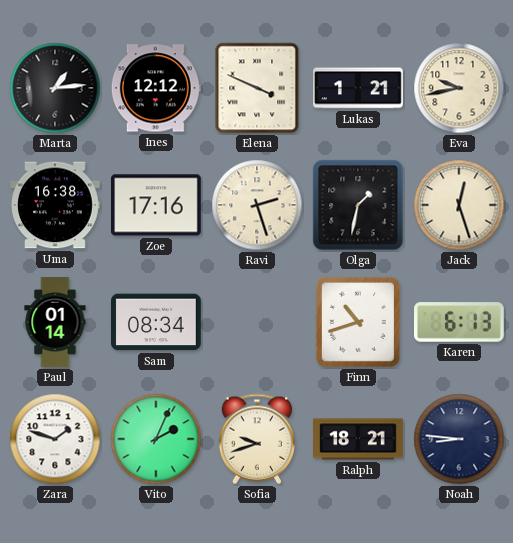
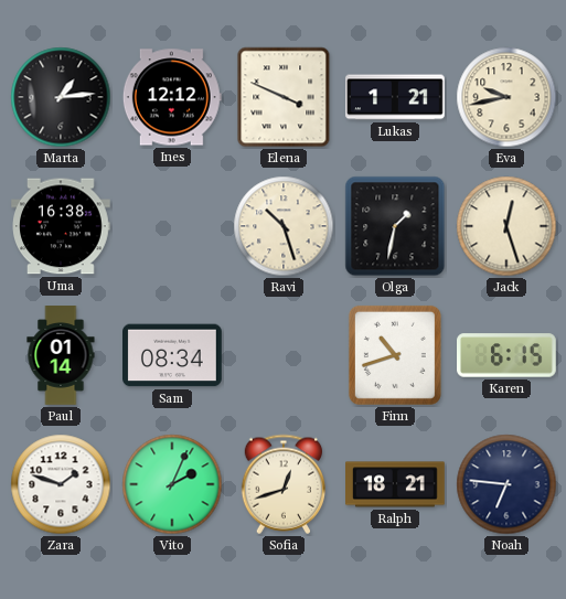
Zoe: 17:16 -> none (157, 205)
Ravi: 2:27 -> 10:27 (284, 226)
Karen: 6:13 -> 6:15 (508, 355)
Sofia: 9:42 -> 12:42 (282, 484)
Noah: 8:46 -> 6:46 (506, 484)
